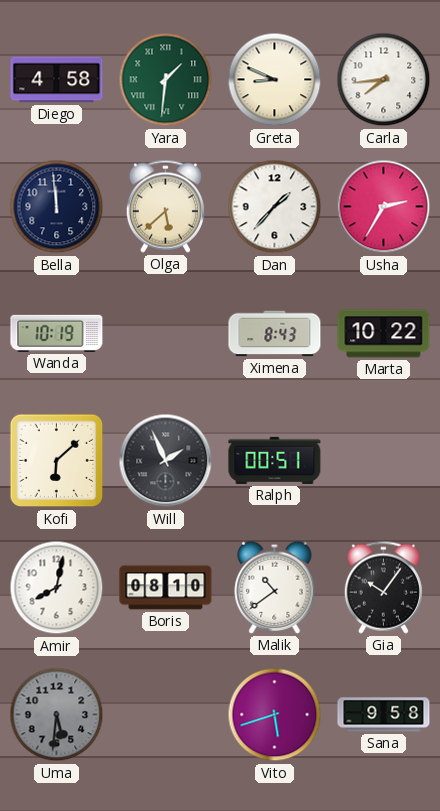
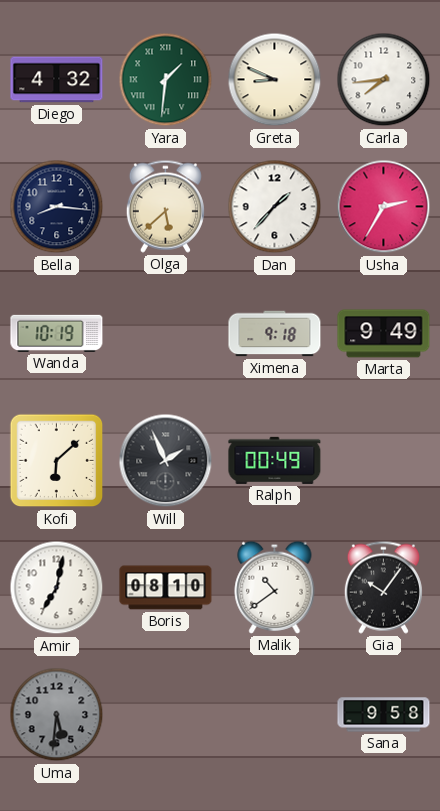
Diego: 4:58 -> 4:32 (57, 80)
Bella: 11:59 -> 8:16 (57, 207)
Ximena: 8:43 -> 9:18 (275, 334)
Marta: 10:22 -> 9:49 (384, 334)
Ralph: 00:51 -> 00:49 (275, 460)
Amir: 8:02 -> 7:02 (57, 588)
Vito: 5:42 -> none (275, 715)
